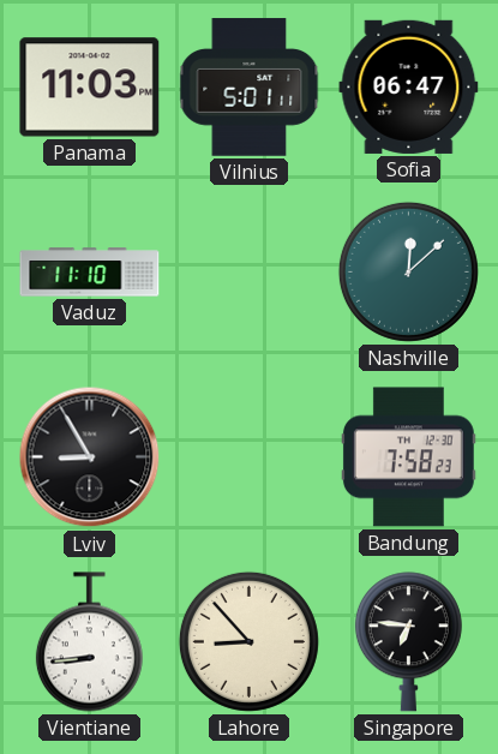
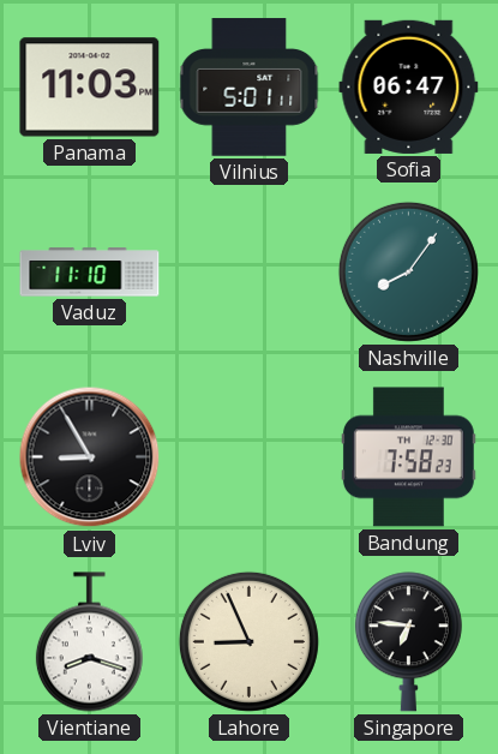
Nashville: 12:08 -> 8:06 (408, 271)
Vientiane: 8:44 -> 8:18 (89, 642)
Lahore: 8:53 -> 8:56 (248, 641)
